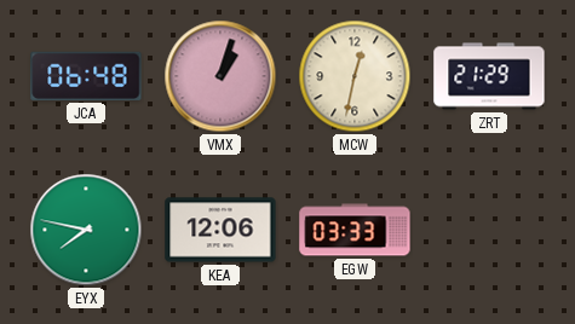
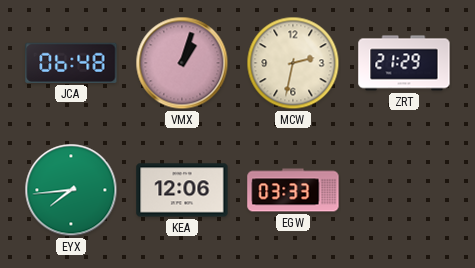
MCW: 12:32 -> 2:32 (293, 63)
EYX: 7:47 -> 7:44 (71, 190)
